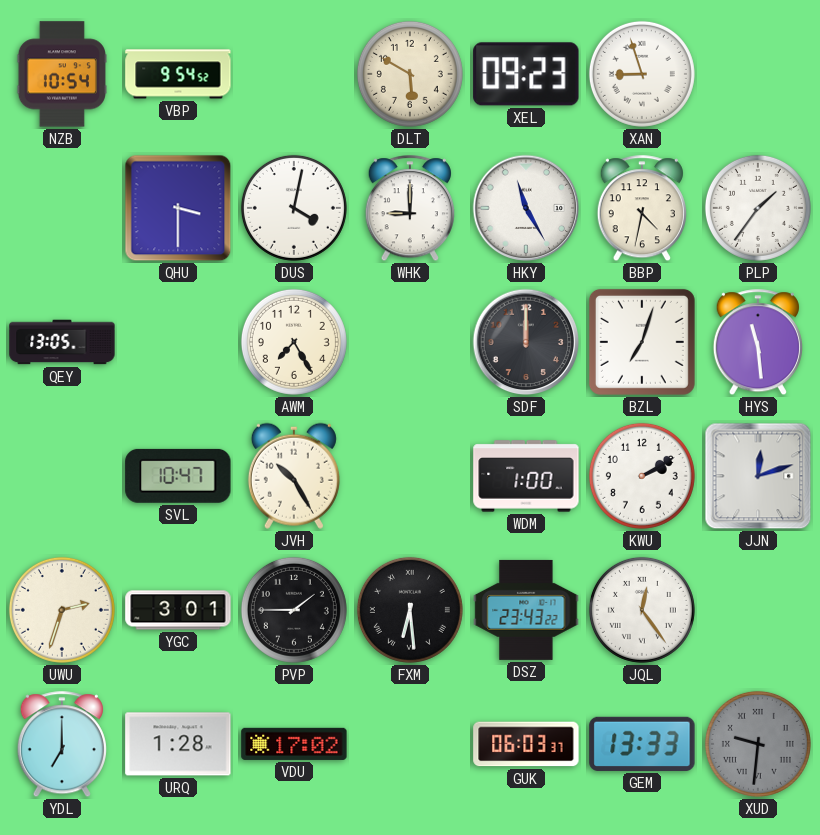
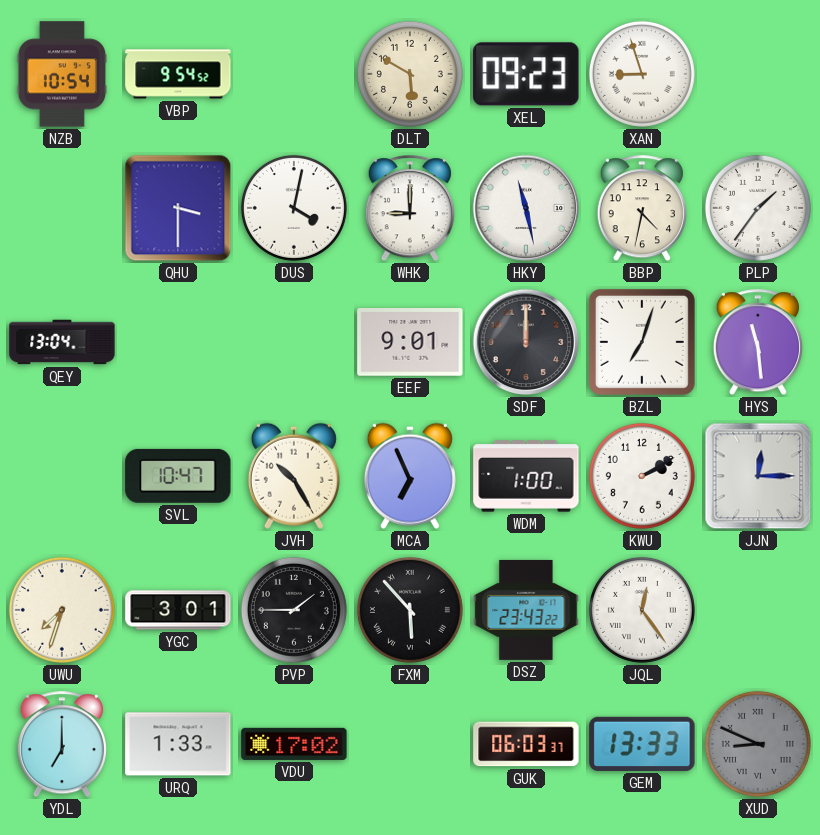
HKY: 11:25 -> 11:28 (526, 208)
QEY: 13:05 -> 13:04 (62, 342)
AWM: 7:25 -> none (294, 342)
EEF: none -> 9:01 (410, 343)
MCA: none -> 6:56 (410, 476)
JJN: 12:12 -> 12:15 (758, 476)
UWU: 2:33 -> 7:33 (62, 610)
FXM: 6:29 -> 5:53 (410, 610)
URQ: 1:28 -> 1:33 (178, 744)
XUD: 9:31 -> 8:49 (758, 744)
